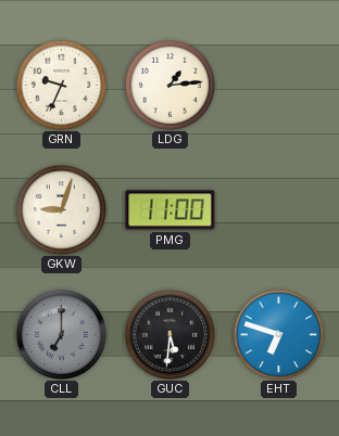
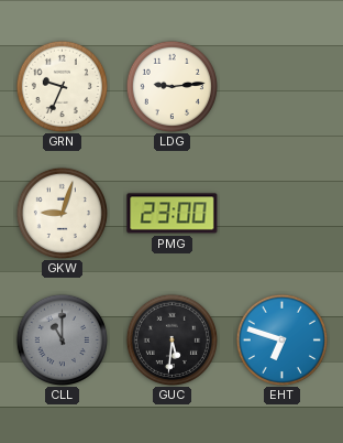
LDG: 1:14 -> 9:14 (171, 86)
PMG: 11:00 -> 23:00 (173, 214)
CLL: 7:00 -> 11:00 (62, 339)
